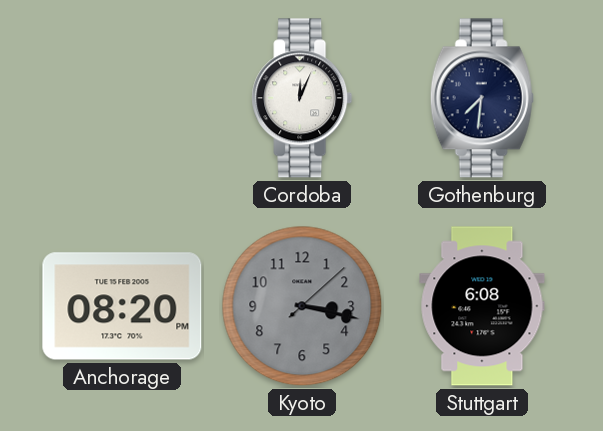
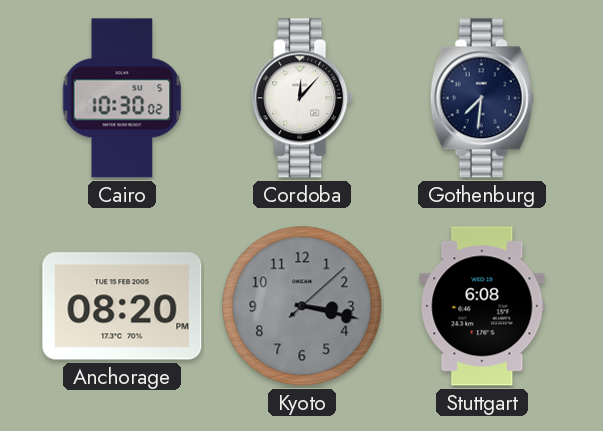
Cairo: none -> 10:30 (122, 98)
Cordoba: 12:04 -> 12:07 (302, 98)
